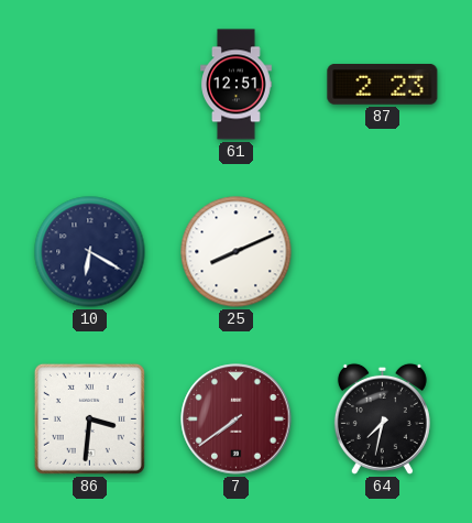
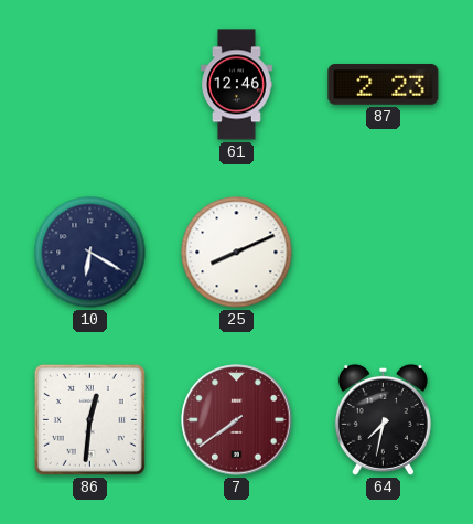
61: 12:51 -> 12:46 (237, 85)
86: 3:31 -> 12:31 (89, 419)
